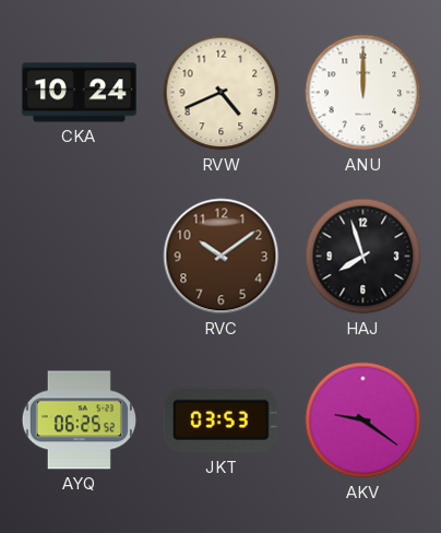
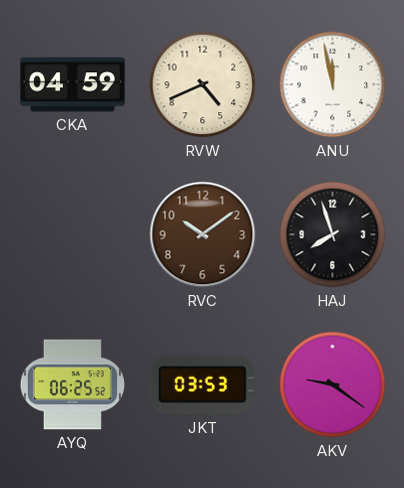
CKA: 10:24 -> 04:59 (72, 85)
ANU: 12:00 -> 11:58 (333, 85)
